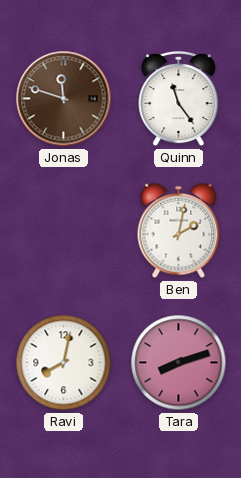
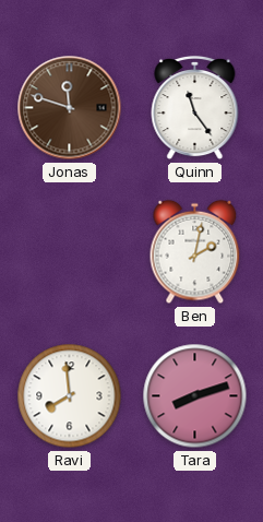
Ravi: 8:02 -> 7:59 (70, 396)
